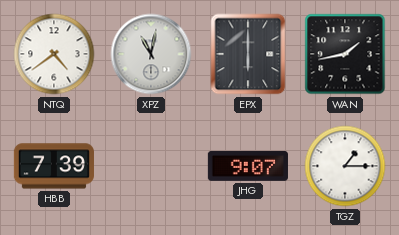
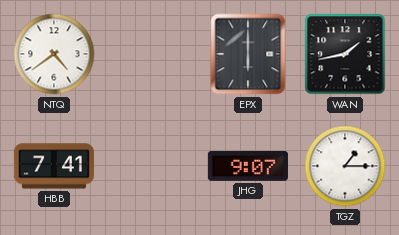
XPZ: 11:02 -> none (151, 54)
HBB: 7:39 -> 7:41 (54, 166)
